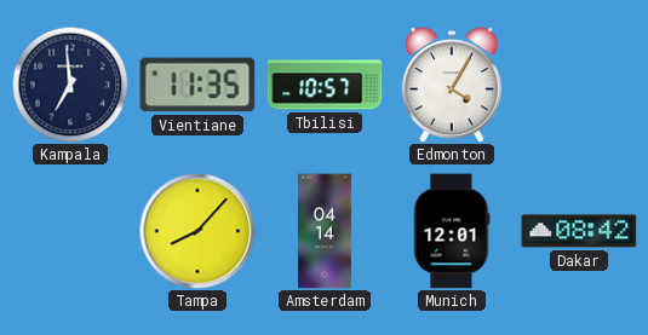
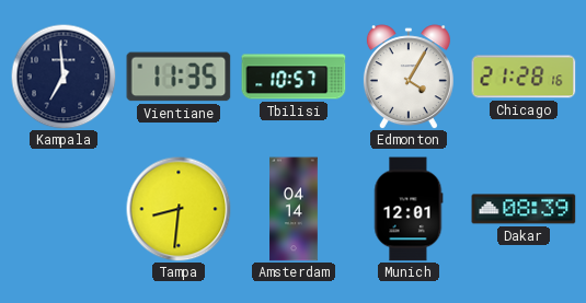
Chicago: none -> 21:28 (524, 77)
Tampa: 8:07 -> 8:31 (179, 209)
Dakar: 08:42 -> 08:39 (524, 209)
